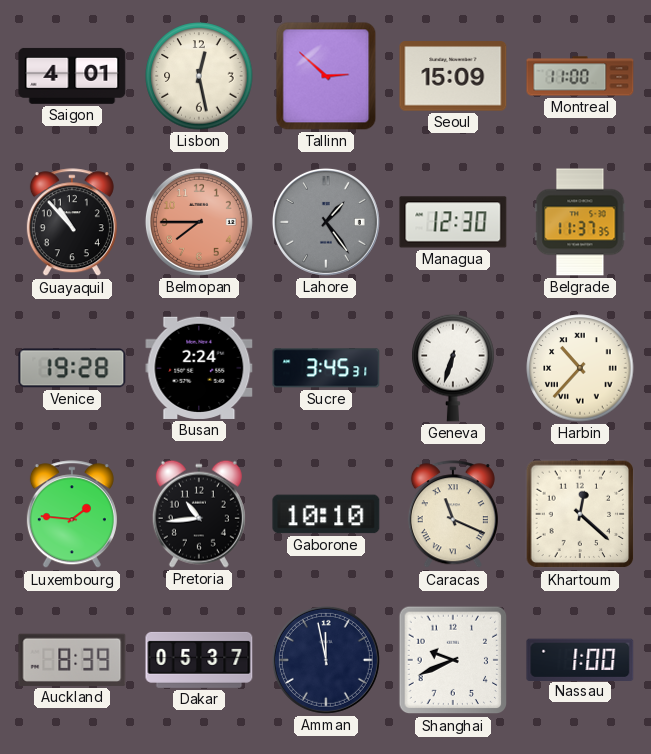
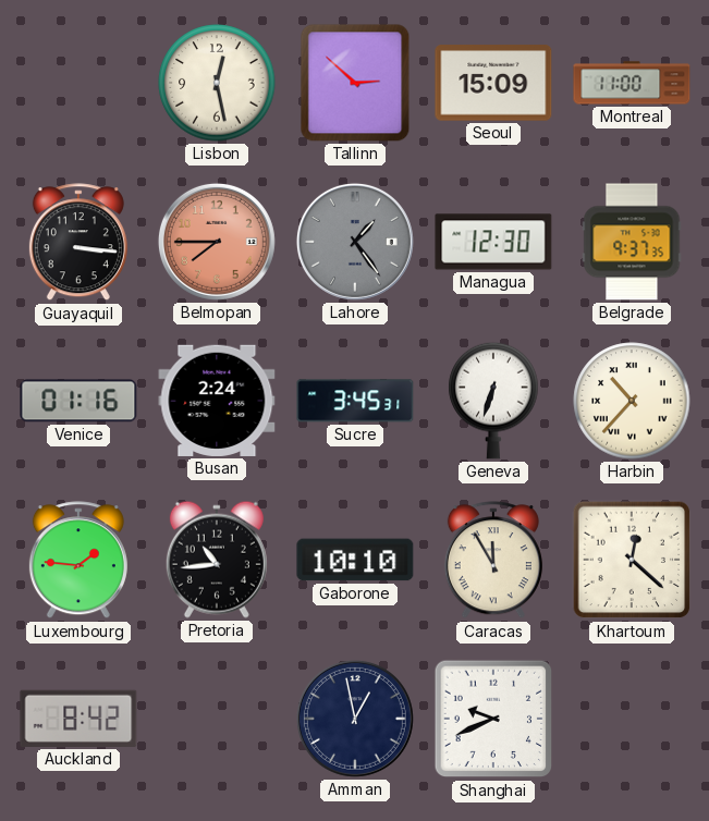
Saigon: 4:01 -> none (72, 76)
Guayaquil: 10:53 -> 3:16 (78, 243)
Belgrade: 11:37 -> 9:37 (632, 242)
Venice: 19:28 -> 01:16 (78, 401)
Caracas: 11:19 -> 11:55 (493, 561)
Auckland: 8:39 -> 8:42 (78, 719)
Dakar: 05:37 -> none (199, 660)
Amman: 11:58 -> 12:58 (355, 719)
Nassau: 1:00 -> none (580, 659)
